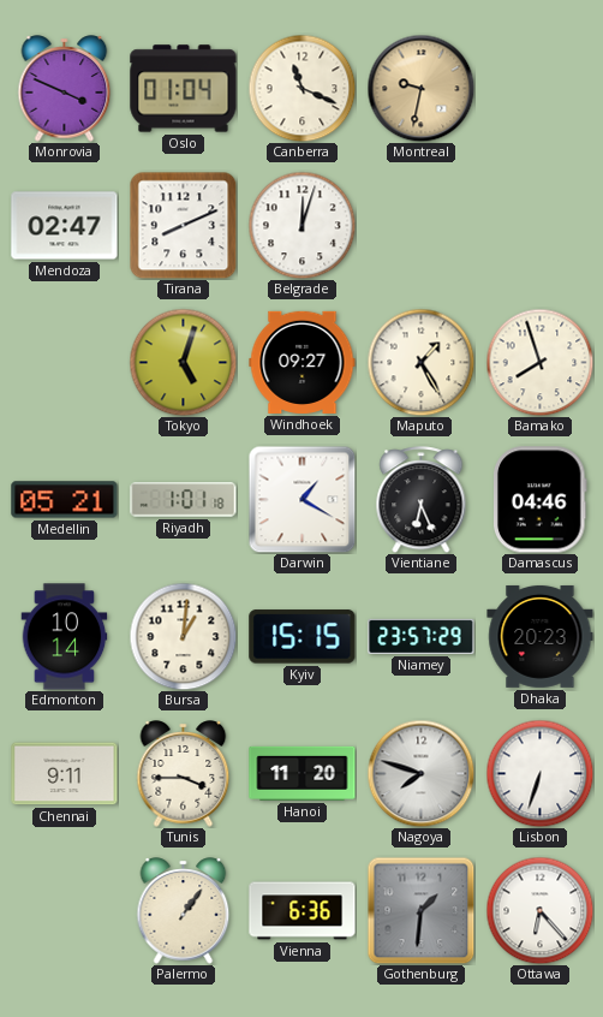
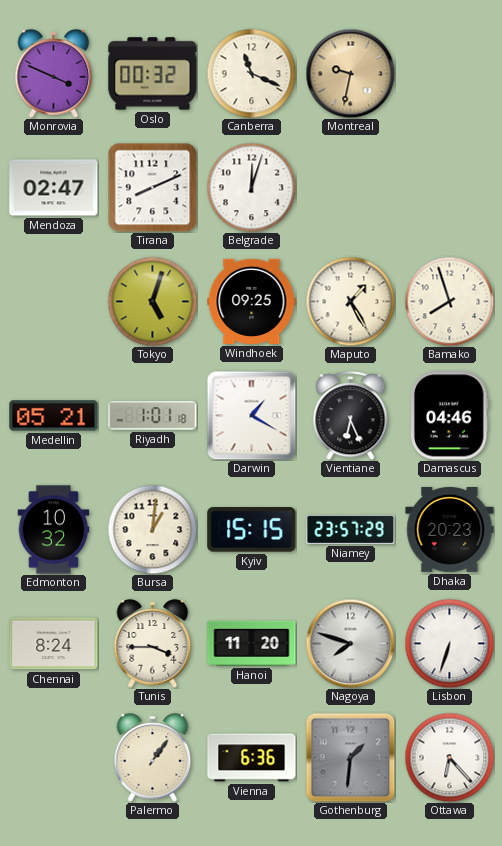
Oslo: 01:04 -> 00:32 (153, 74)
Windhoek: 09:27 -> 09:25 (252, 301)
Edmonton: 10:14 -> 10:32 (54, 530)
Chennai: 9:11 -> 8:24 (54, 644)
